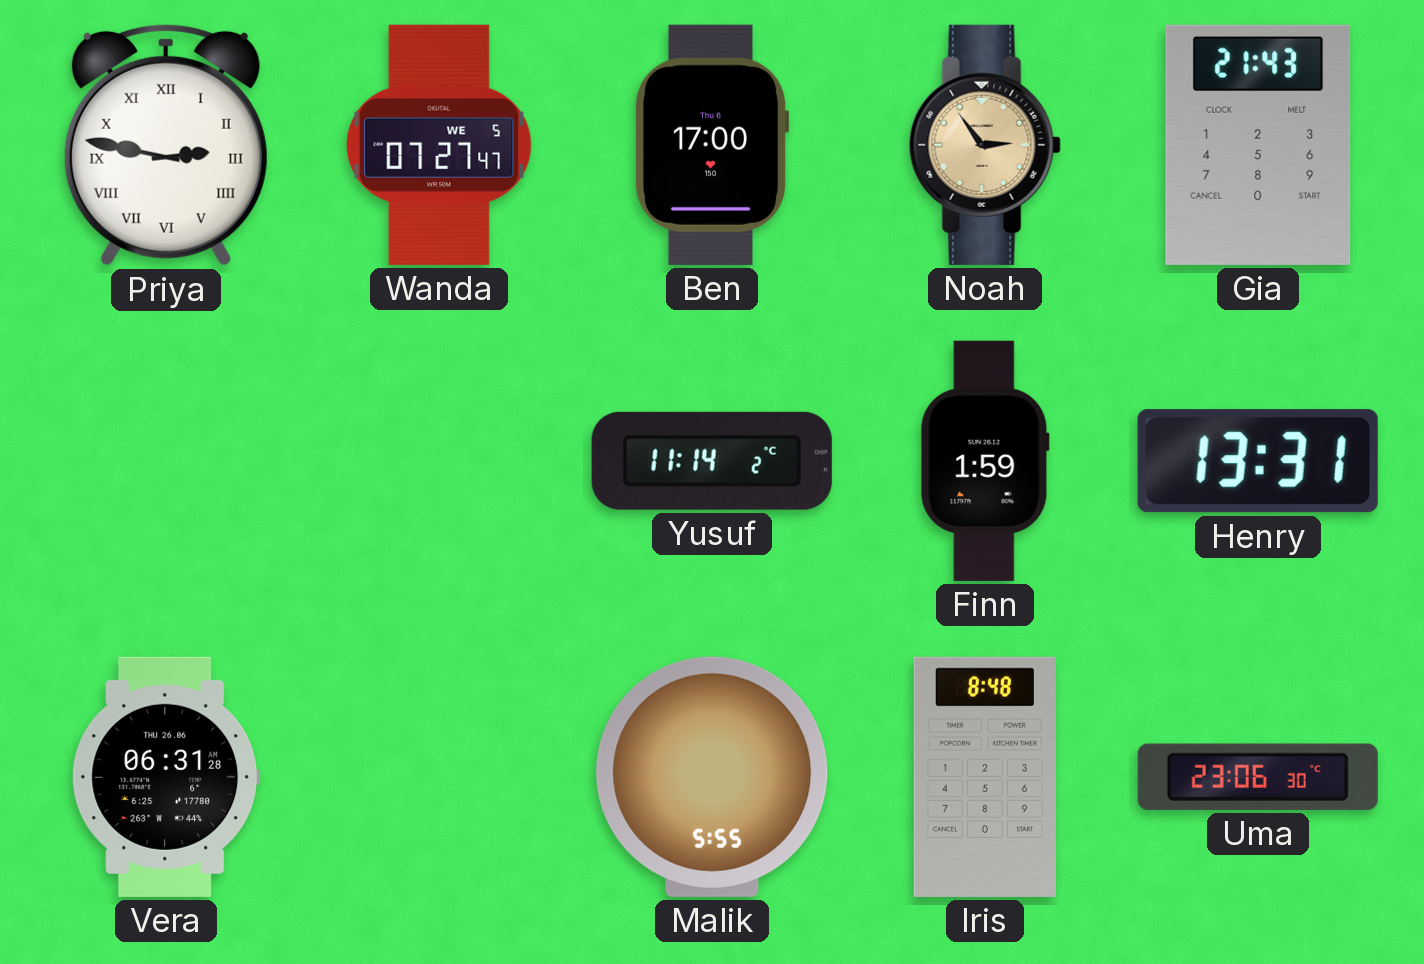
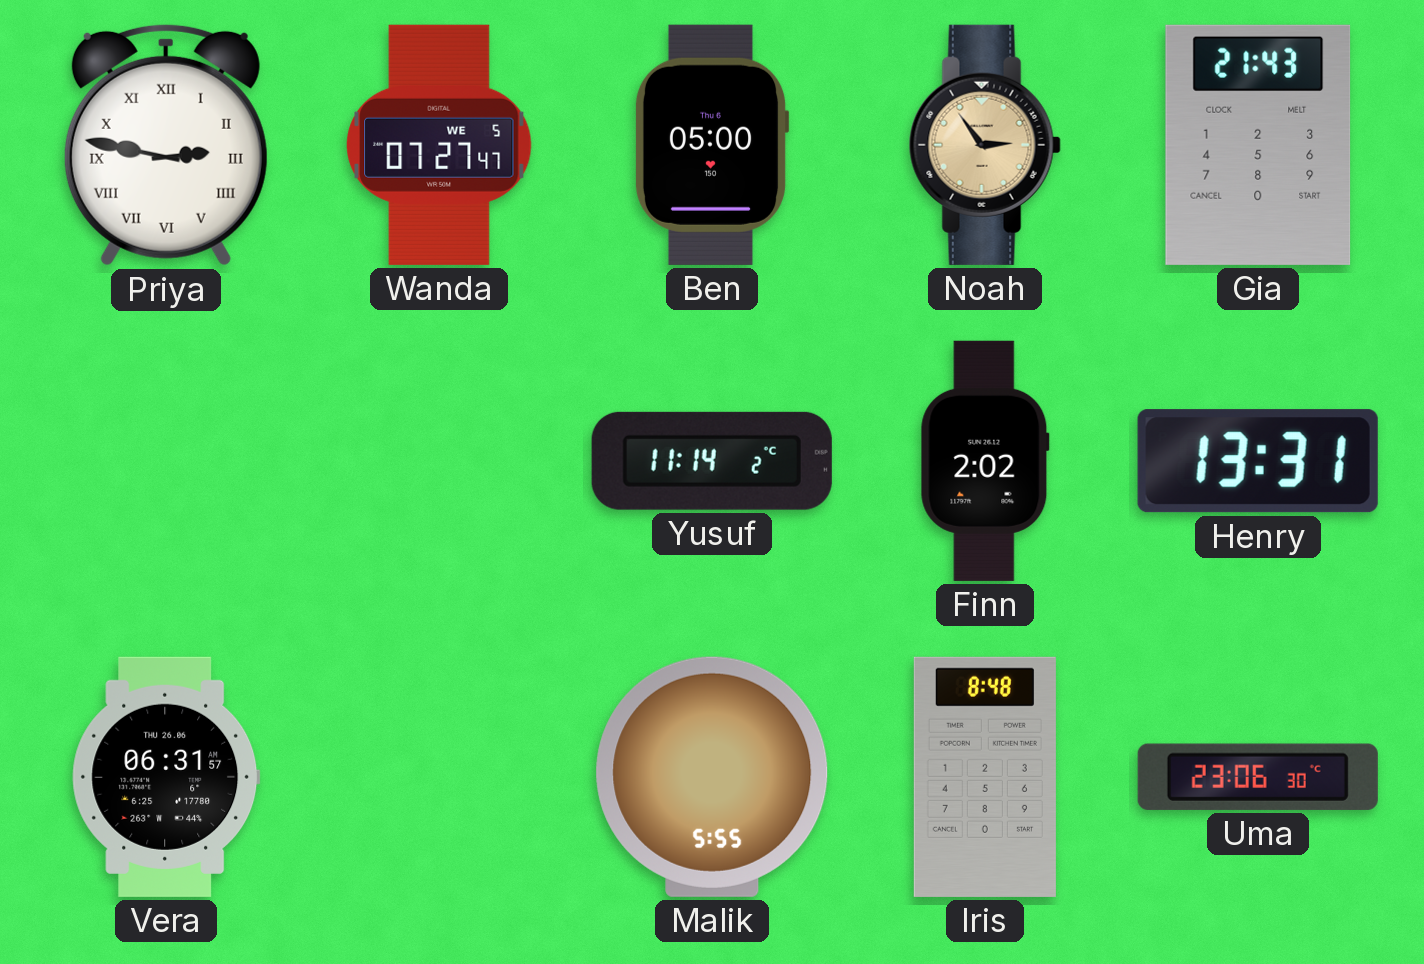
Ben: 17:00 -> 05:00 (712, 145)
Finn: 1:59 -> 2:02 (985, 461)
Vera: 06:31:28 -> 06:31:57 (166, 777)
